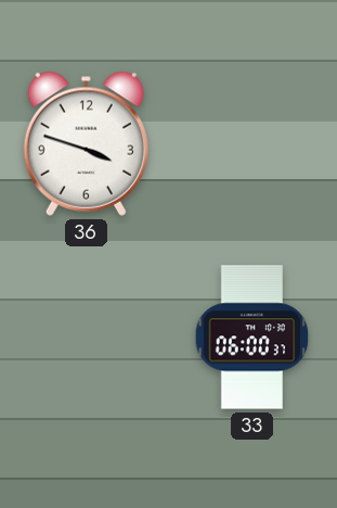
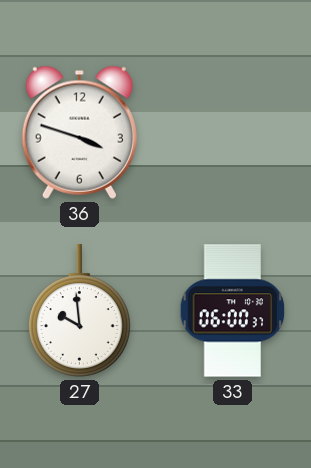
27: none -> 9:59 (79, 311)
